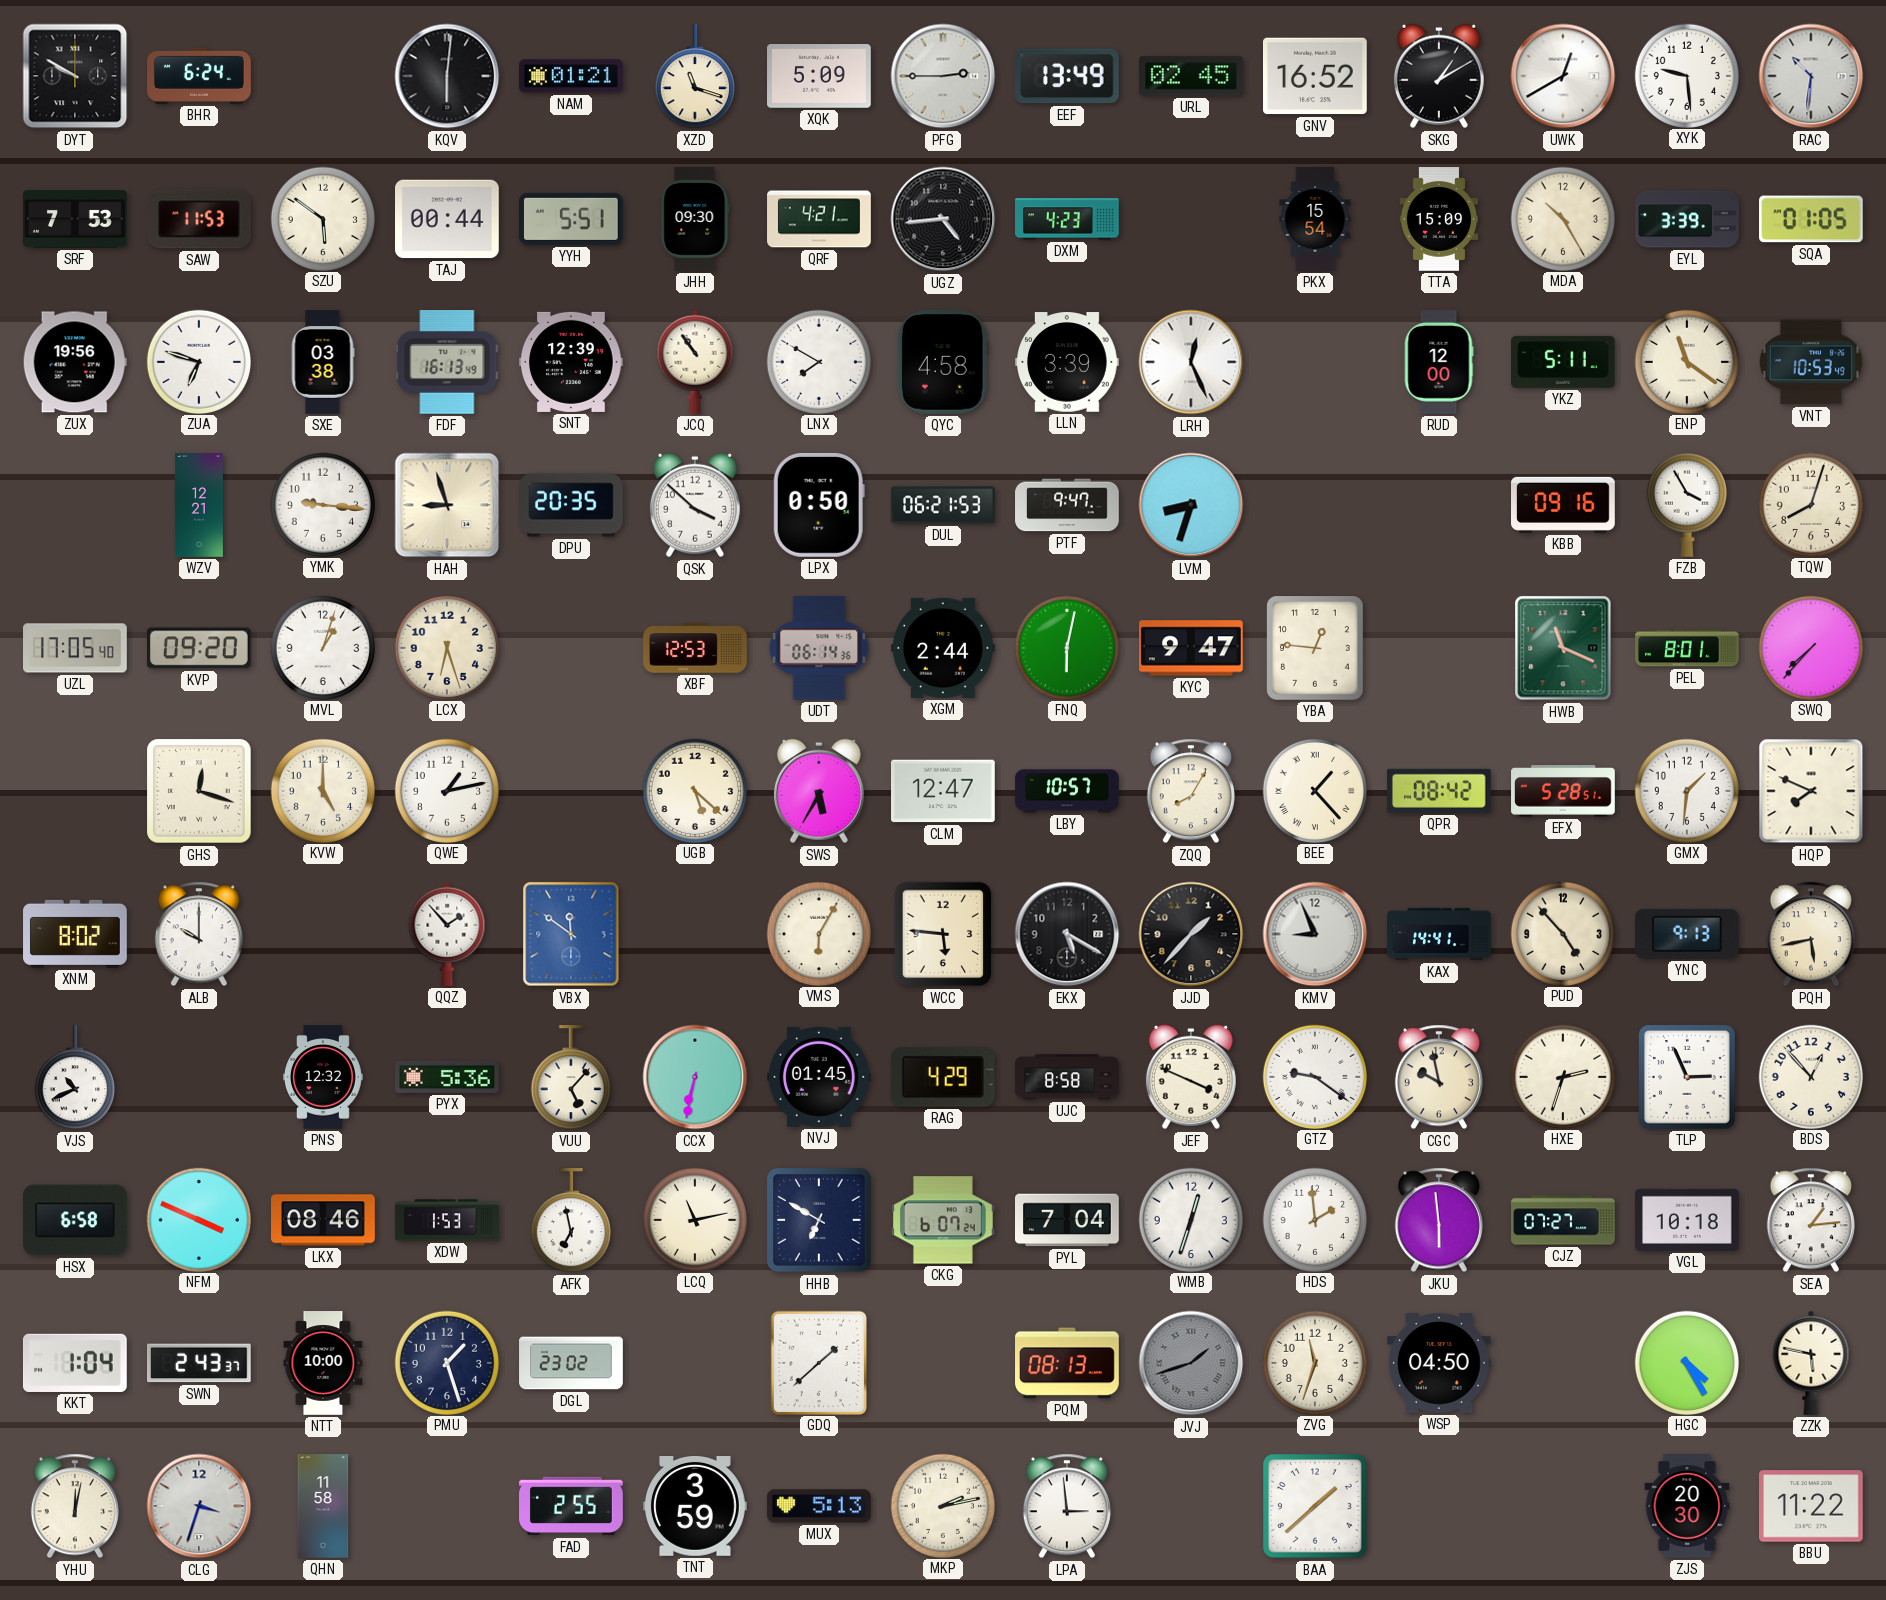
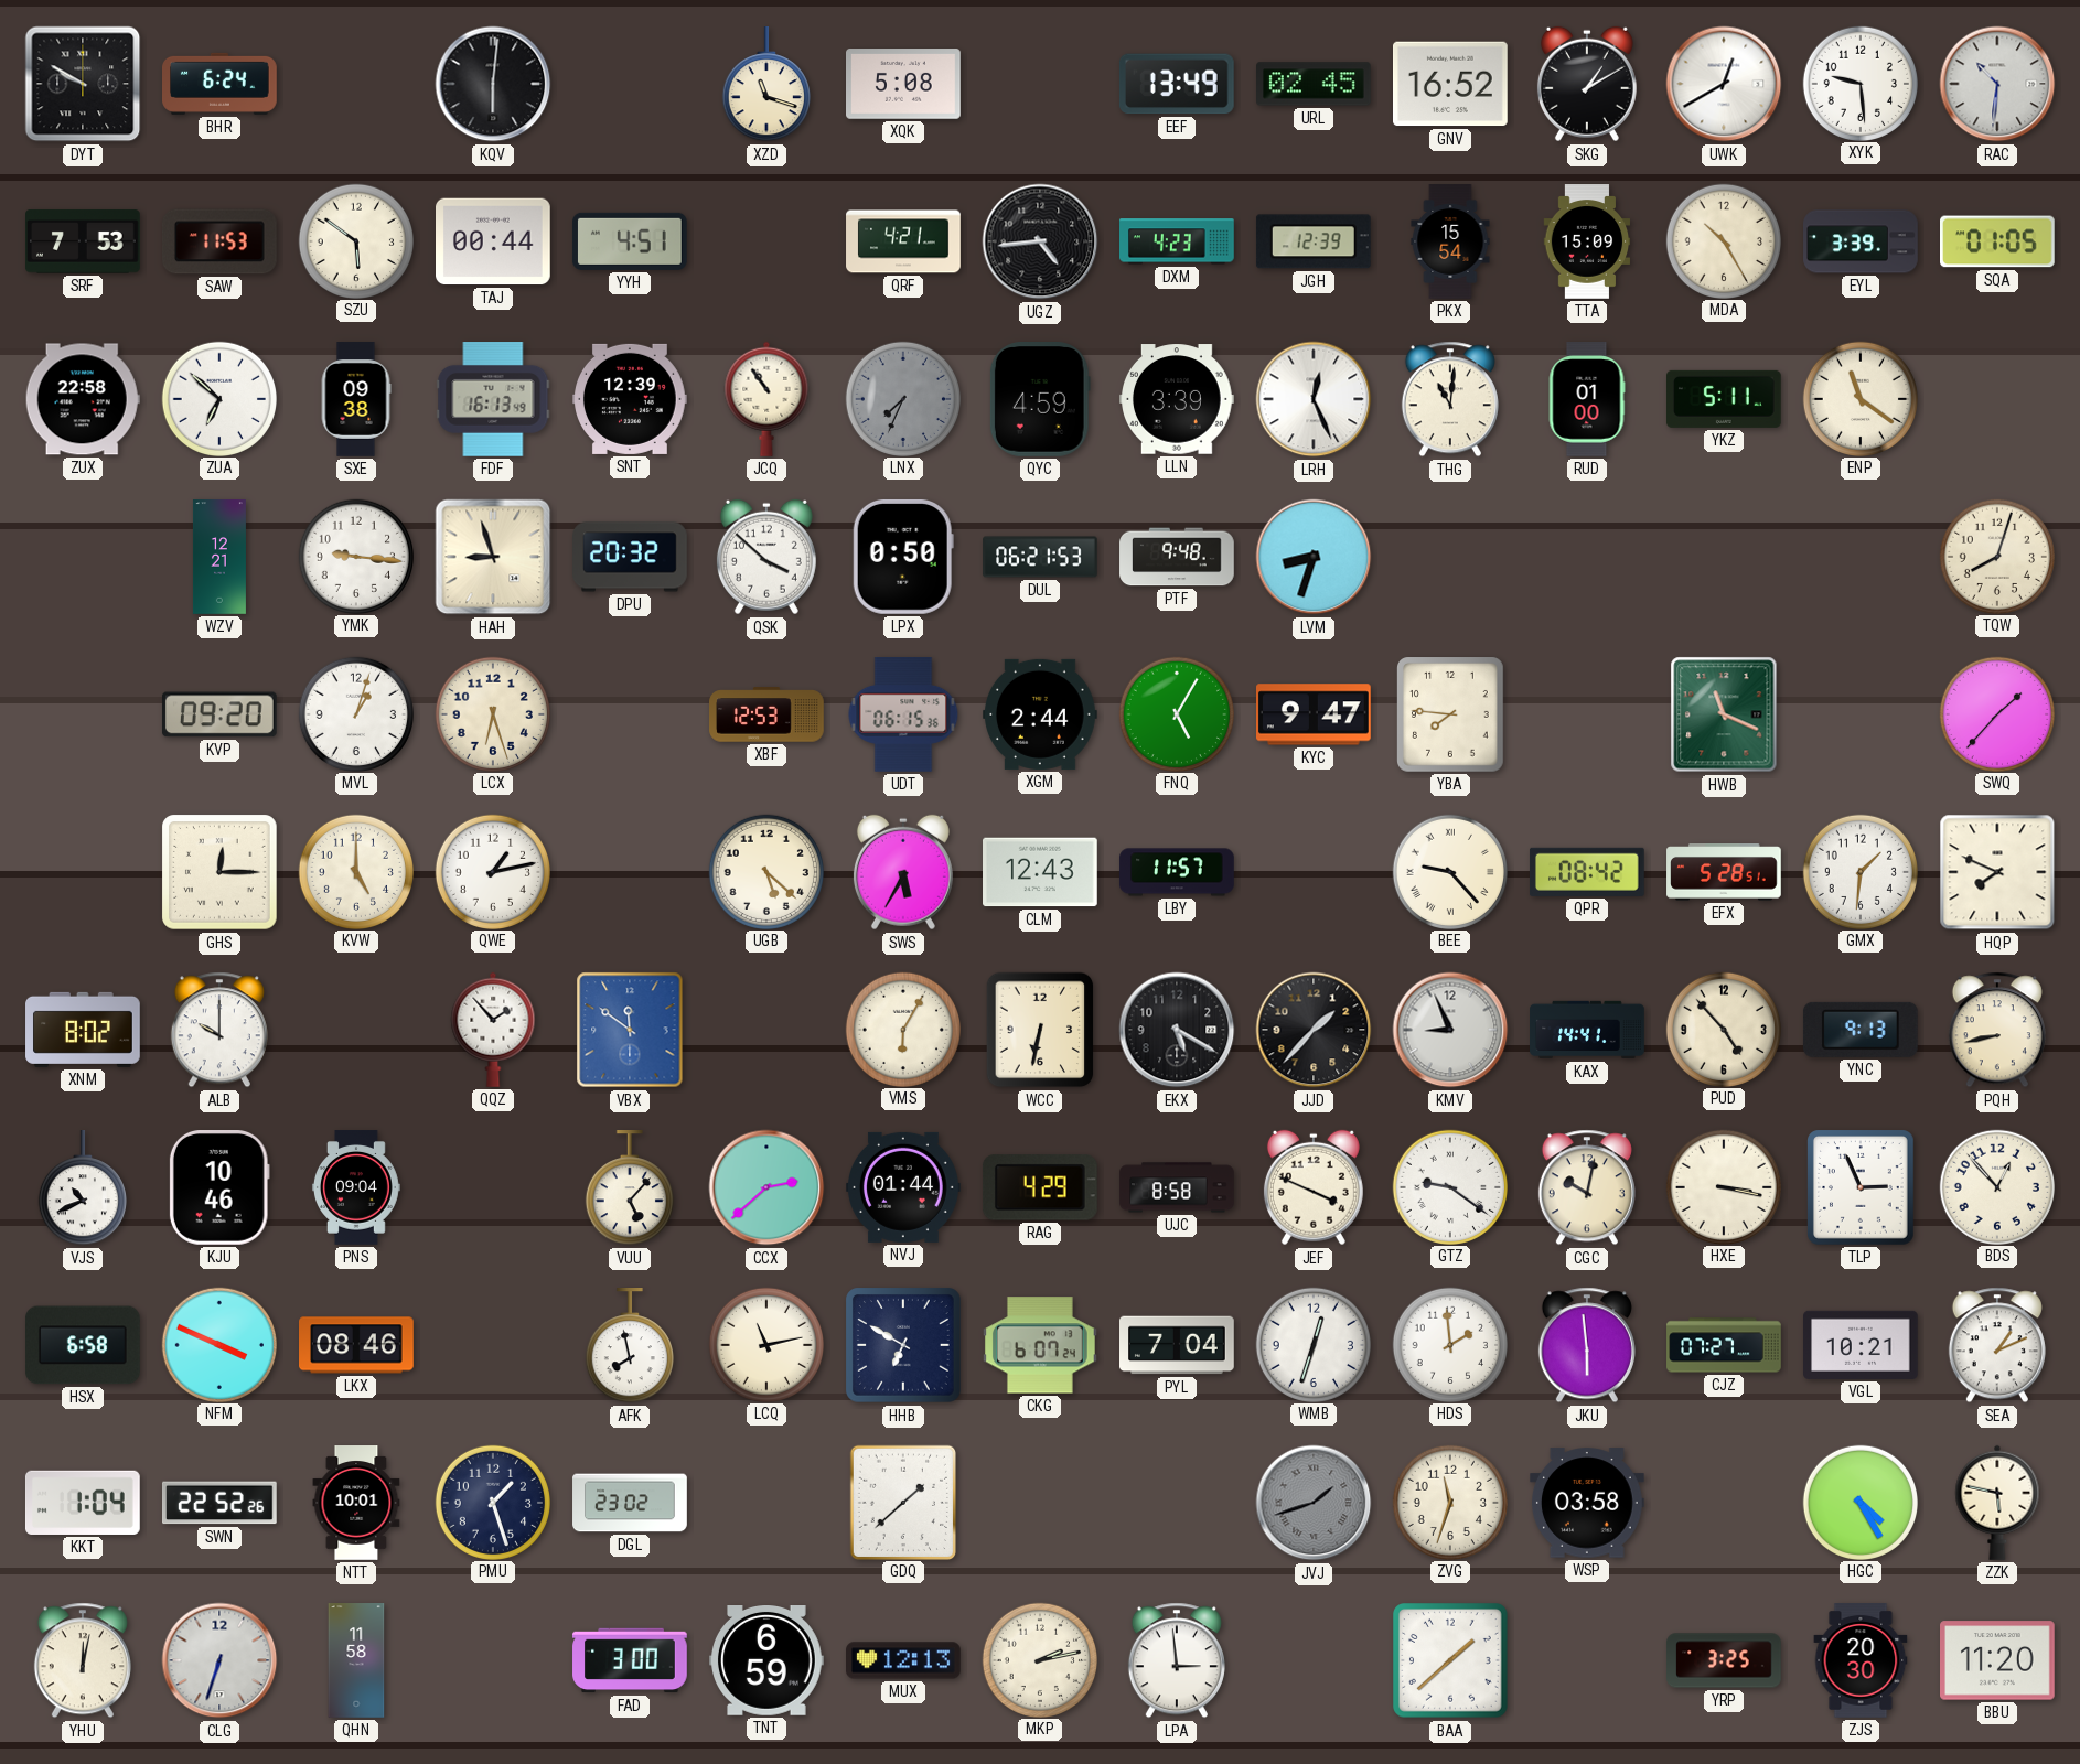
NAM: 01:21 -> none (572, 76)
XQK: 5:09 -> 5:08 (904, 84)
PFG: 2:45 -> none (943, 76)
YYH: 5:51 -> 4:51 (630, 241)
JHH: 09:30 -> none (695, 220)
JGH: none -> 12:39 (1314, 241)
ZUX: 19:56 -> 22:58 (83, 399)
ZUA: 6:48 -> 6:52 (218, 398)
SXE: 03:38 -> 09:38 (356, 399)
LNX: 7:50 -> 7:34 (902, 398)
LNX dial: white -> grey (902, 398)
QYC: 4:58 -> 4:59 (1040, 400)
THG: none -> 11:01 (1450, 399)
RUD: 12:00 -> 01:00 (1587, 399)
VNT: 10:53 -> none (1811, 362)
DPU: 20:35 -> 20:32 (630, 557)
PTF: 9:47 -> 9:48 (1177, 557)
KBB: 09:16 -> none (1563, 505)
FZB: 3:55 -> none (1687, 505)
UZL: 17:05 -> none (76, 648)
UDT: 06:14 -> 06:15 (903, 716)
FNQ: 6:02 -> 5:05 (1176, 713)
YBA: 12:46 -> 7:46 (1451, 716)
PEL: 8:01 -> none (1687, 648)
SWQ: 7:37 -> 1:37 (1996, 713)
GHS: 12:18 -> 12:15 (221, 873)
CLM: 12:47 -> 12:43 (1041, 872)
LBY: 10:57 -> 11:57 (1177, 872)
ZQQ: 8:05 -> none (1191, 791)
BEE: 1:23 -> 9:23 (1449, 871)
WCC: 5:46 -> 6:32 (1040, 1030)
PQH: 5:43 -> 8:43 (1997, 1030)
KJU: none -> 10:46 (219, 1188)
PNS: 12:32 -> 09:04 (356, 1187)
PYX: 5:36 -> none (447, 1077)
CCX: 6:32 -> 2:38 (766, 1187)
NVJ: 01:45 -> 01:44 (904, 1187)
CGC: 9:58 -> 10:02 (1587, 1187)
HXE: 2:33 -> 3:17 (1723, 1186)
XDW: 1:53 -> none (447, 1220)
AFK: 6:58 -> 7:58 (630, 1346)
VGL: 10:18 -> 10:21 (1862, 1345)
SEA: 1:14 -> 1:11 (1997, 1345)
SWN: 2:43 -> 22:52 (221, 1503)
NTT: 10:00 -> 10:01 (356, 1503)
PQM: 08:13 -> none (1067, 1363)
WSP: 04:50 -> 03:58 (1588, 1503)
CLG: 3:33 -> 6:33 (219, 1660)
FAD: 2:55 -> 3:00 (630, 1660)
TNT: 3:59 -> 6:59 (768, 1661)
MUX: 5:13 -> 12:13 (903, 1660)
YRP: none -> 3:25 (1724, 1660)
BBU: 11:22 -> 11:20 (1998, 1660)
